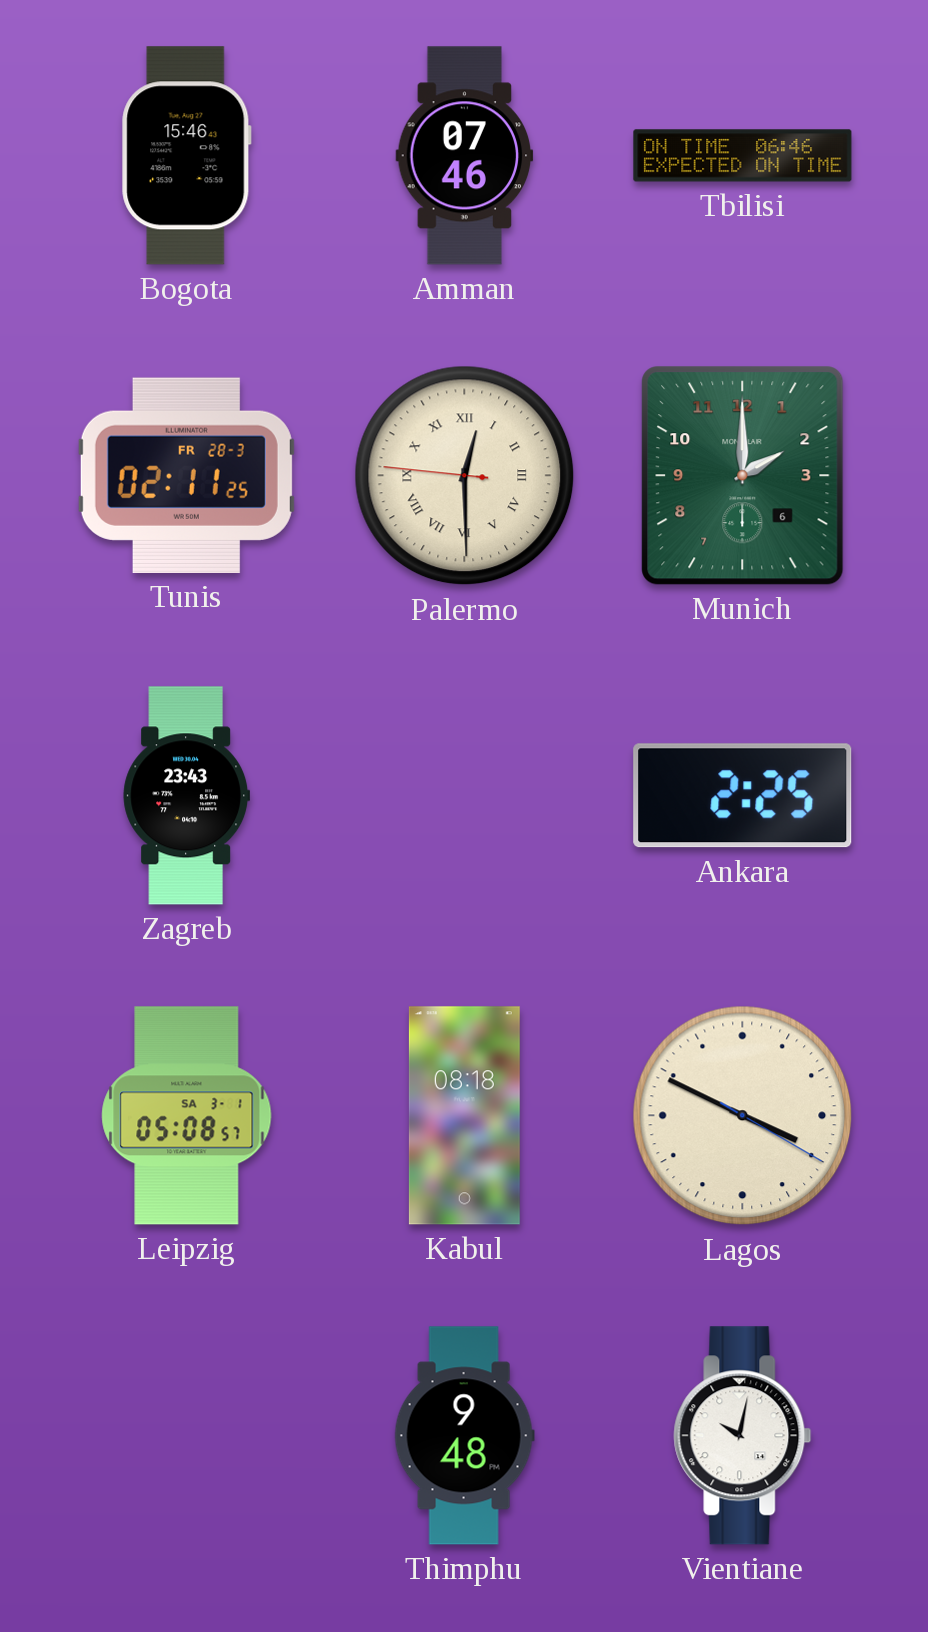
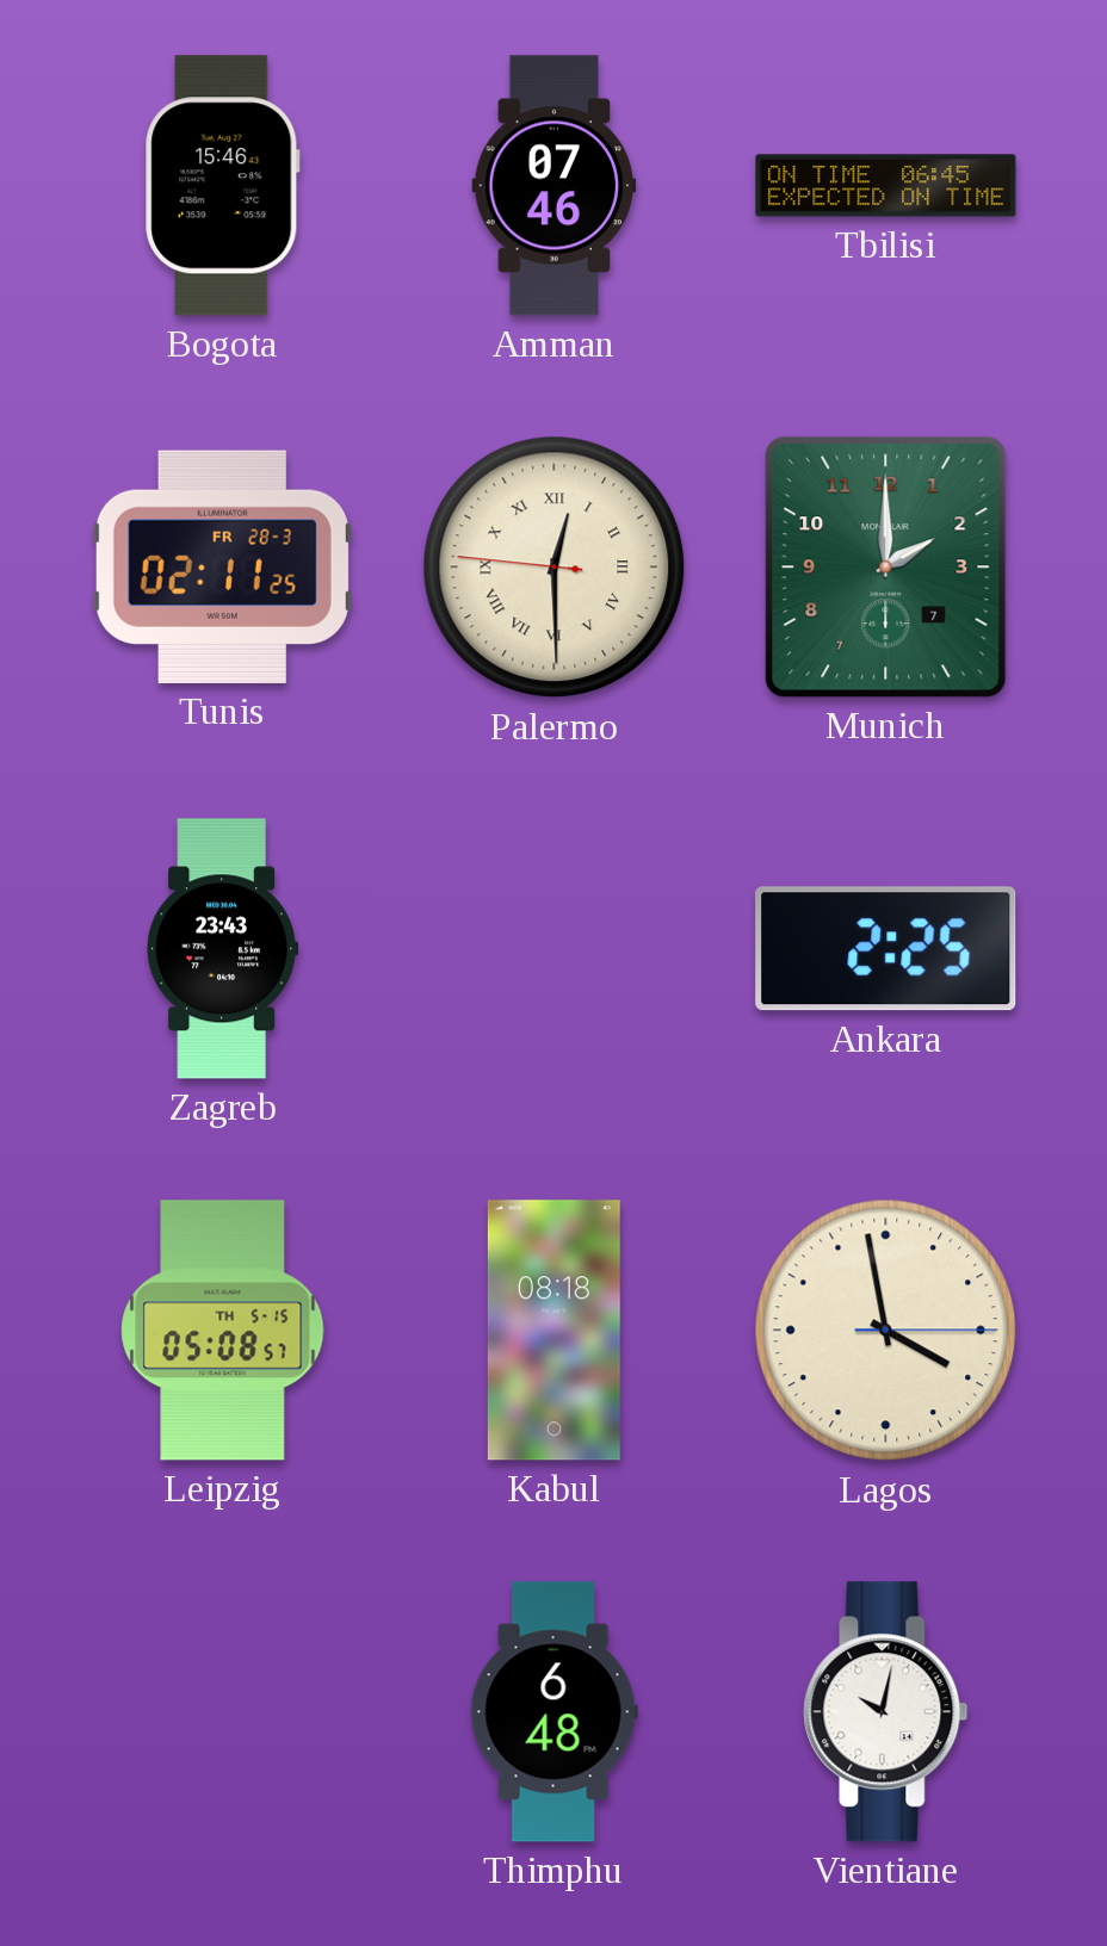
Tbilisi: 06:46 -> 06:45 (886, 186)
Munich date: 6 -> 7 (886, 568)
Leipzig date: SA 3-1 -> TH 5-15 (223, 1331)
Lagos: 3:49 -> 3:58 (886, 1331)
Thimphu: 9:48 -> 6:48 (553, 1712)
